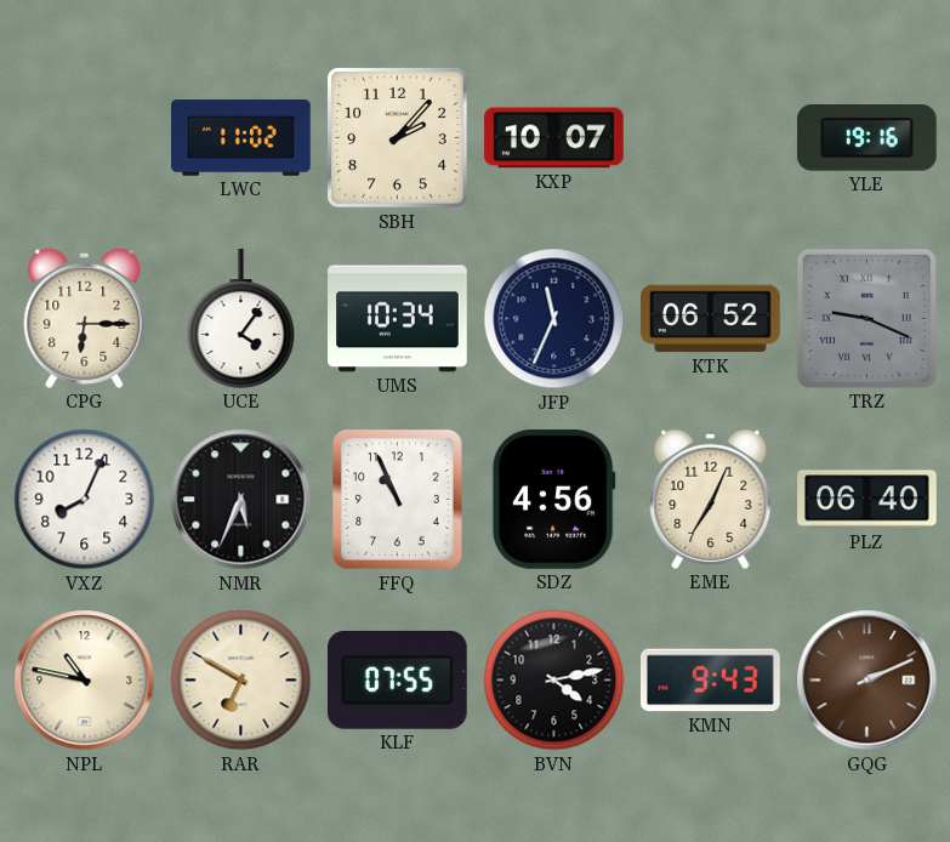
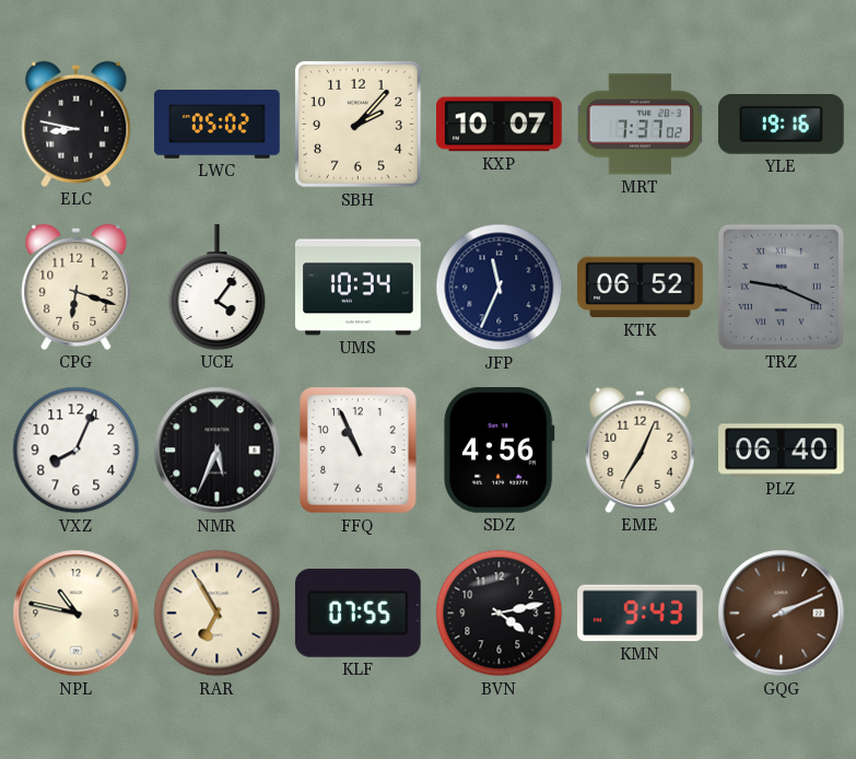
ELC: none -> 8:47 (77, 124)
LWC: 11:02 -> 05:02 (218, 125)
MRT: none -> 7:37 (641, 125)
CPG: 6:15 -> 6:18 (77, 287)
RAR: 6:50 -> 6:55 (218, 614)
